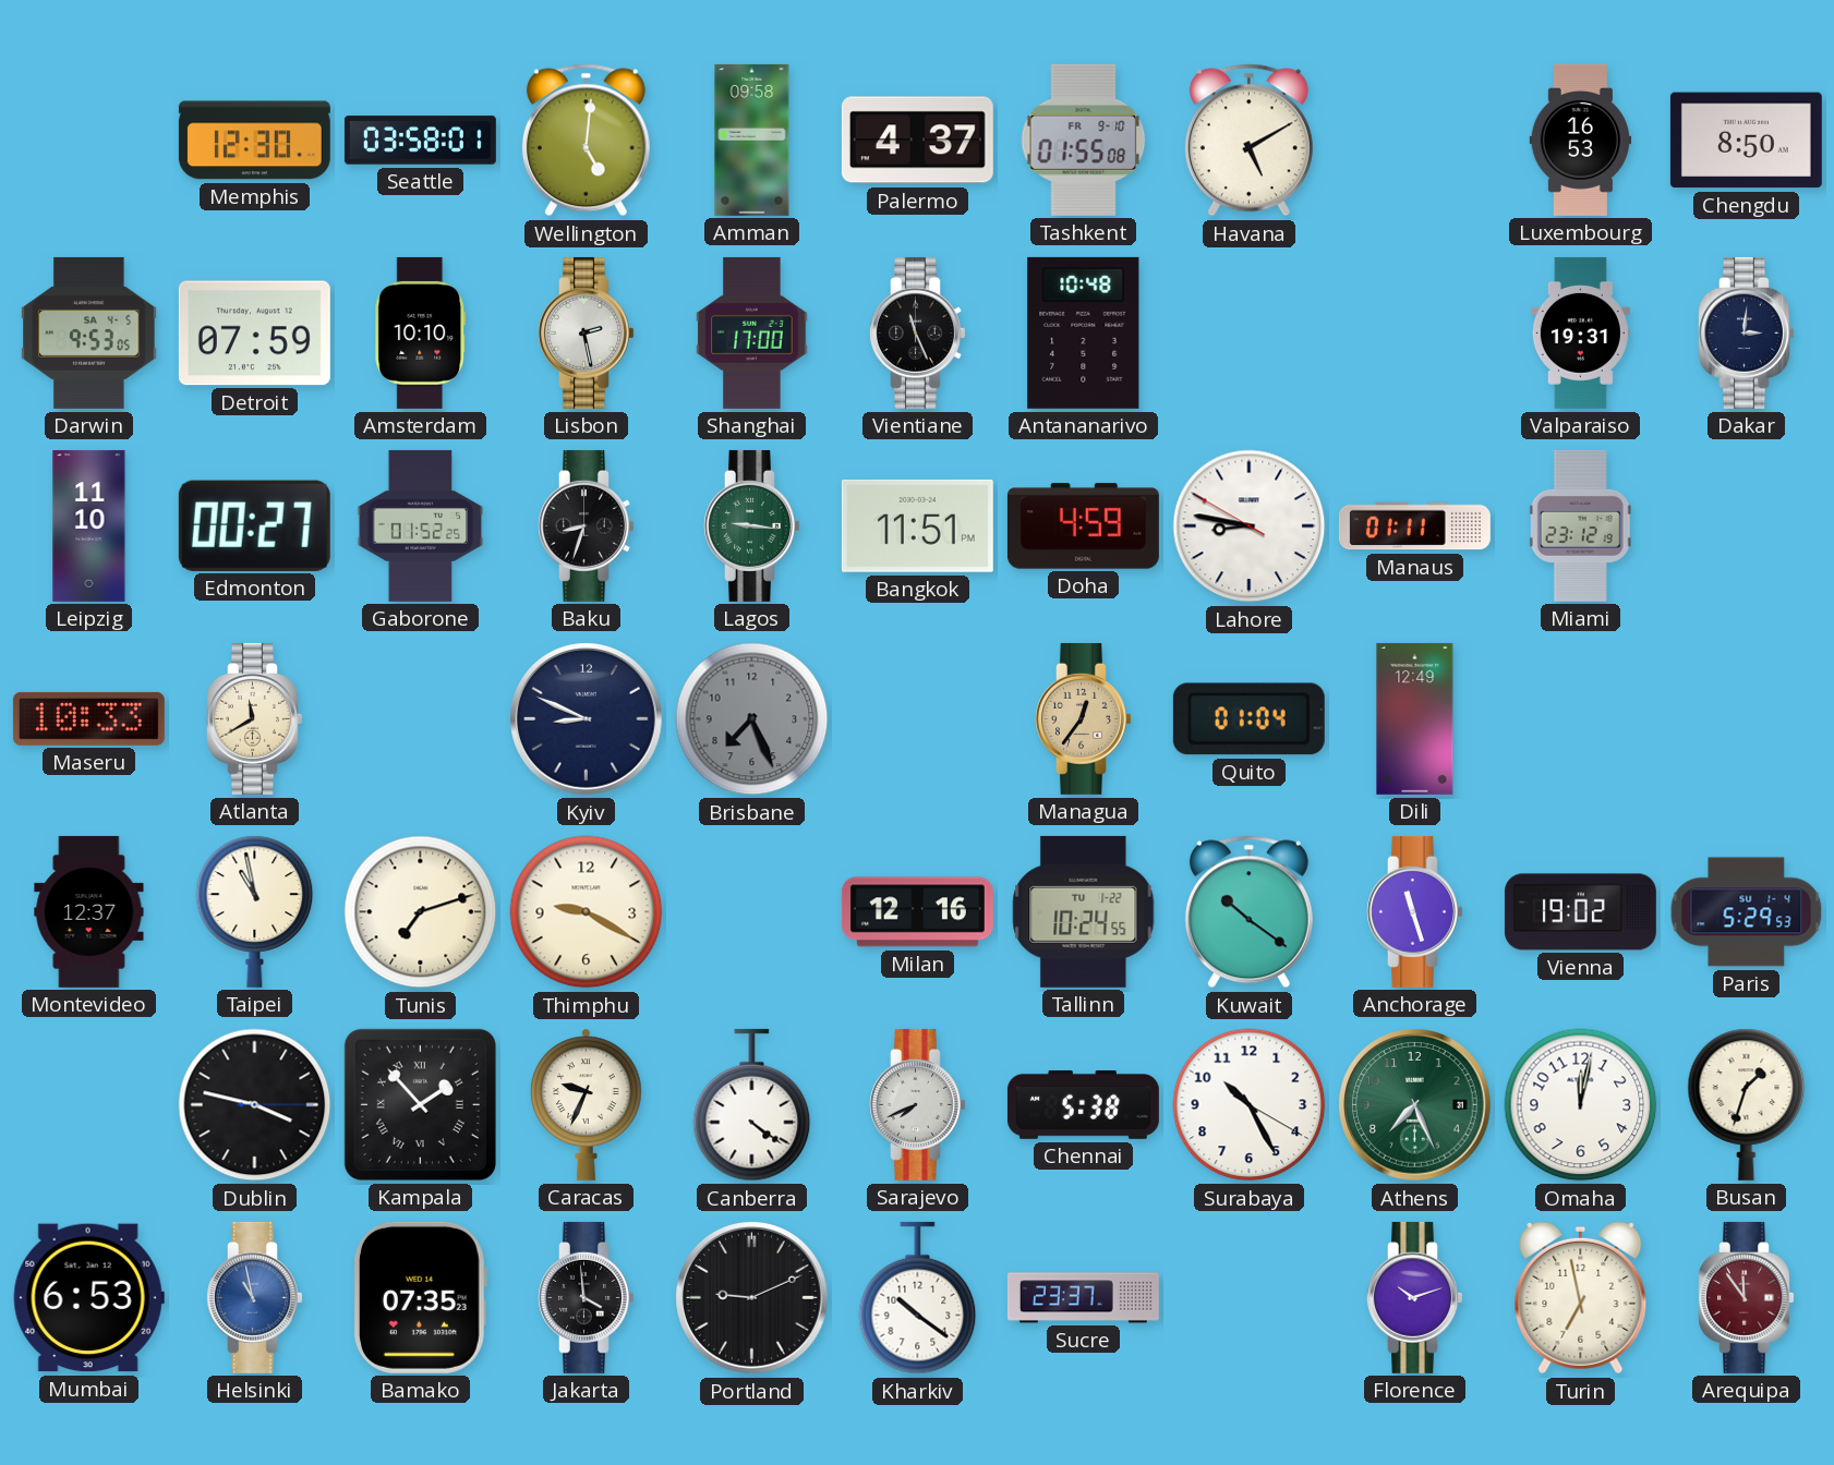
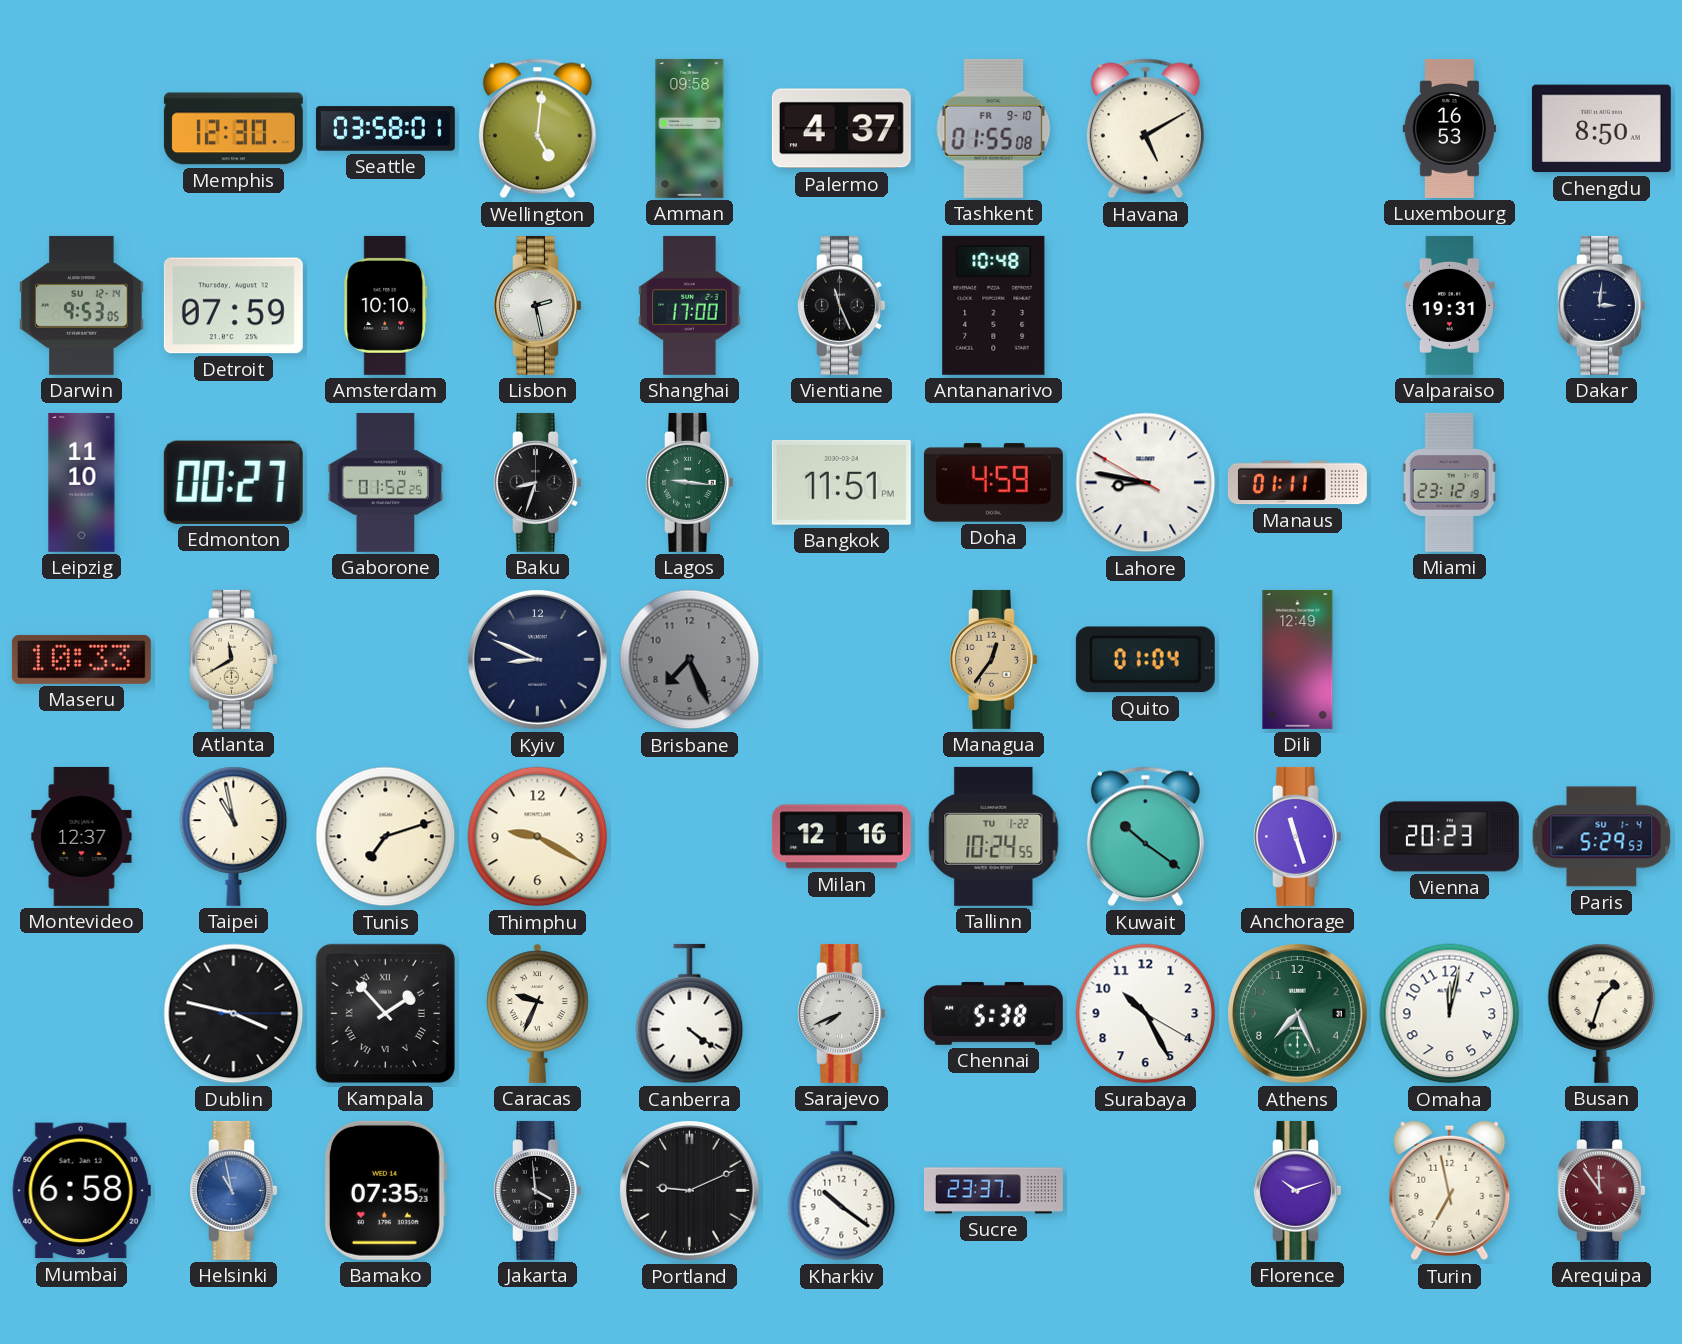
Darwin date: SA 4-5 -> SU 12-14 (82, 305)
Vienna: 19:02 -> 20:23 (1449, 837)
Mumbai: 6:53 -> 6:58 (81, 1191)
